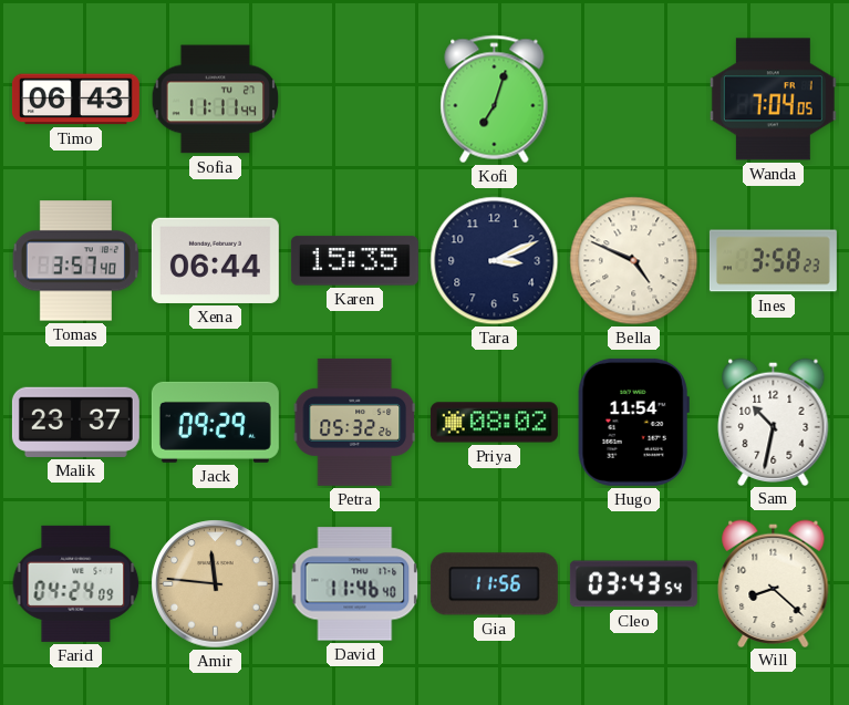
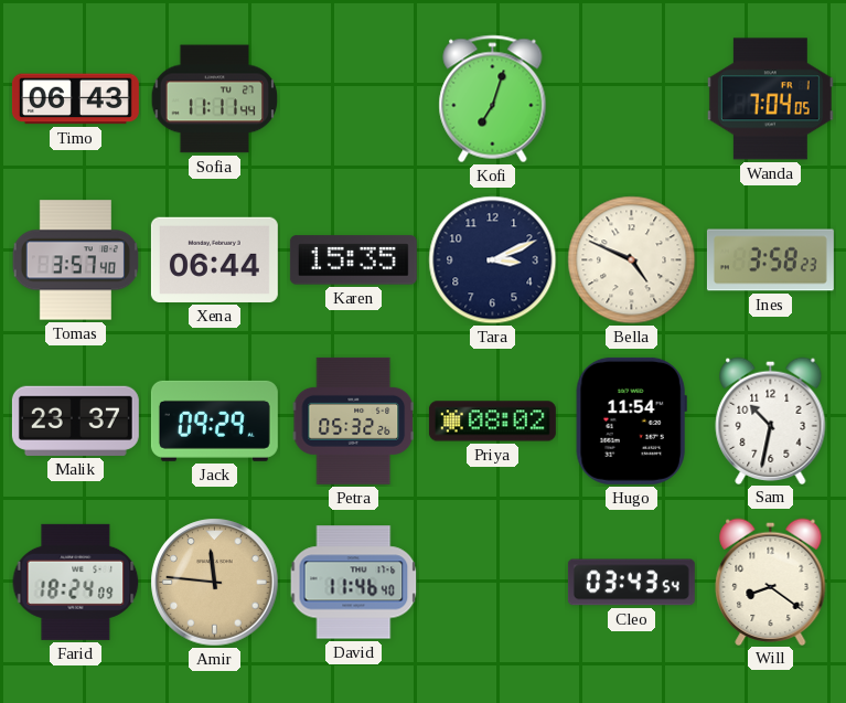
Farid: 04:24 -> 18:24 (76, 582)
Gia: 11:56 -> none (494, 584)
Will: 8:22 -> 8:21 (771, 582)
